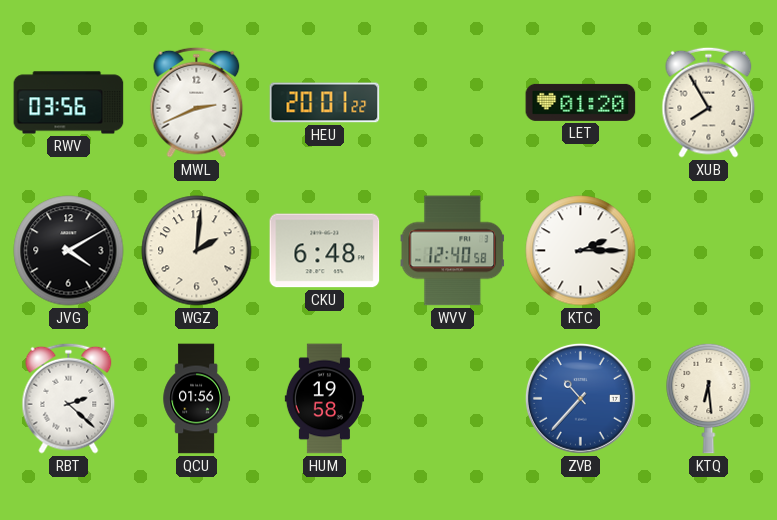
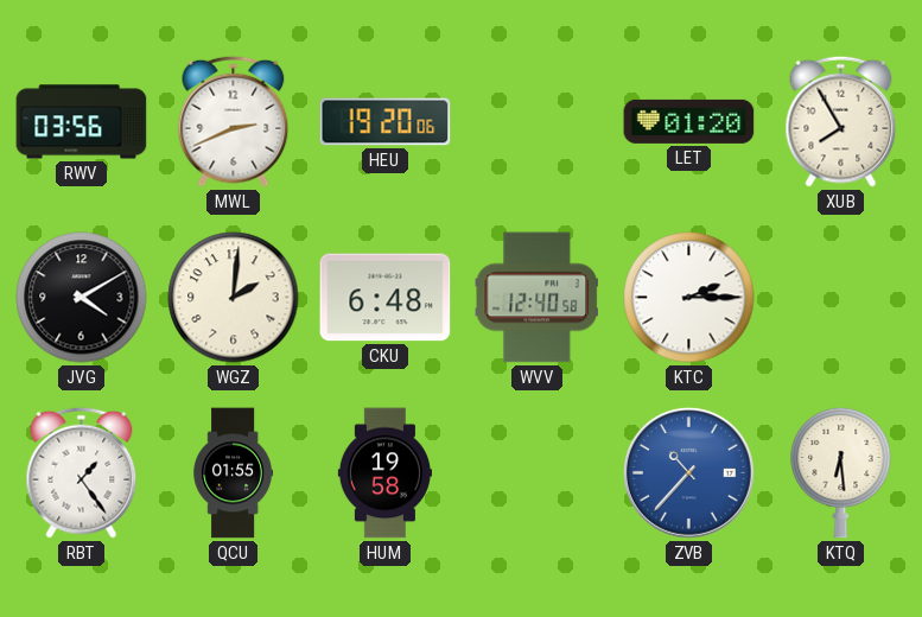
HEU: 20:01 -> 19:20 (386, 122)
RBT: 2:22 -> 1:24 (82, 472)
QCU: 01:56 -> 01:55 (234, 473)
